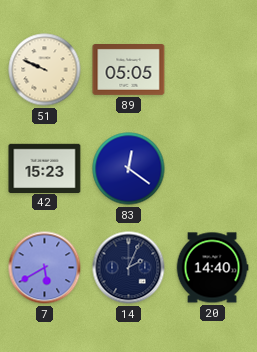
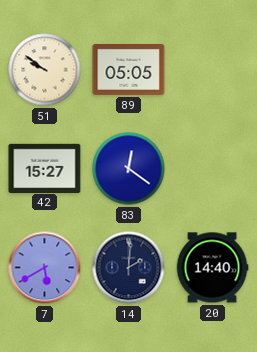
51: 9:49 -> 9:51 (45, 70)
42: 15:23 -> 15:27 (45, 168)
14: 2:04 -> 2:01 (129, 268)
